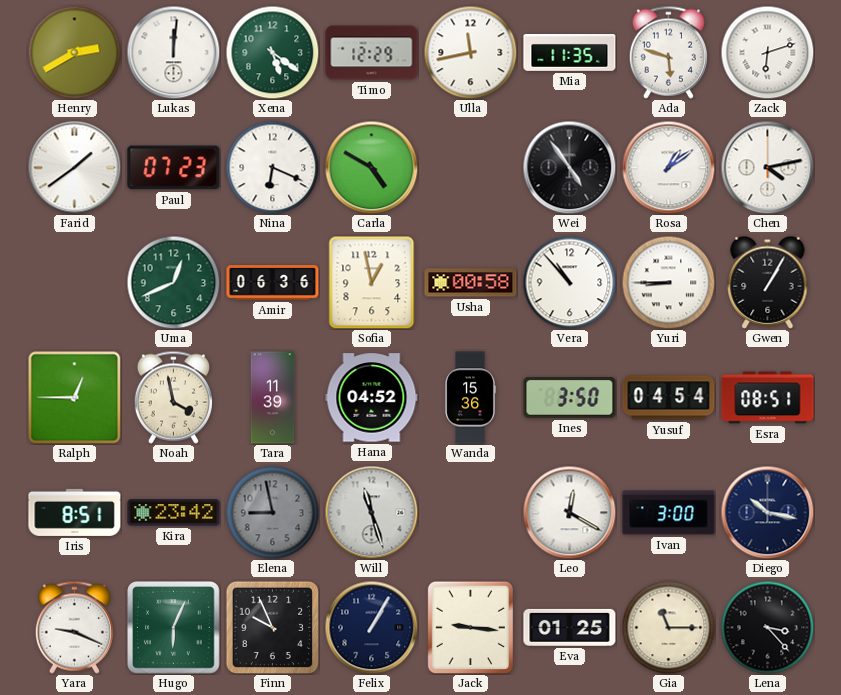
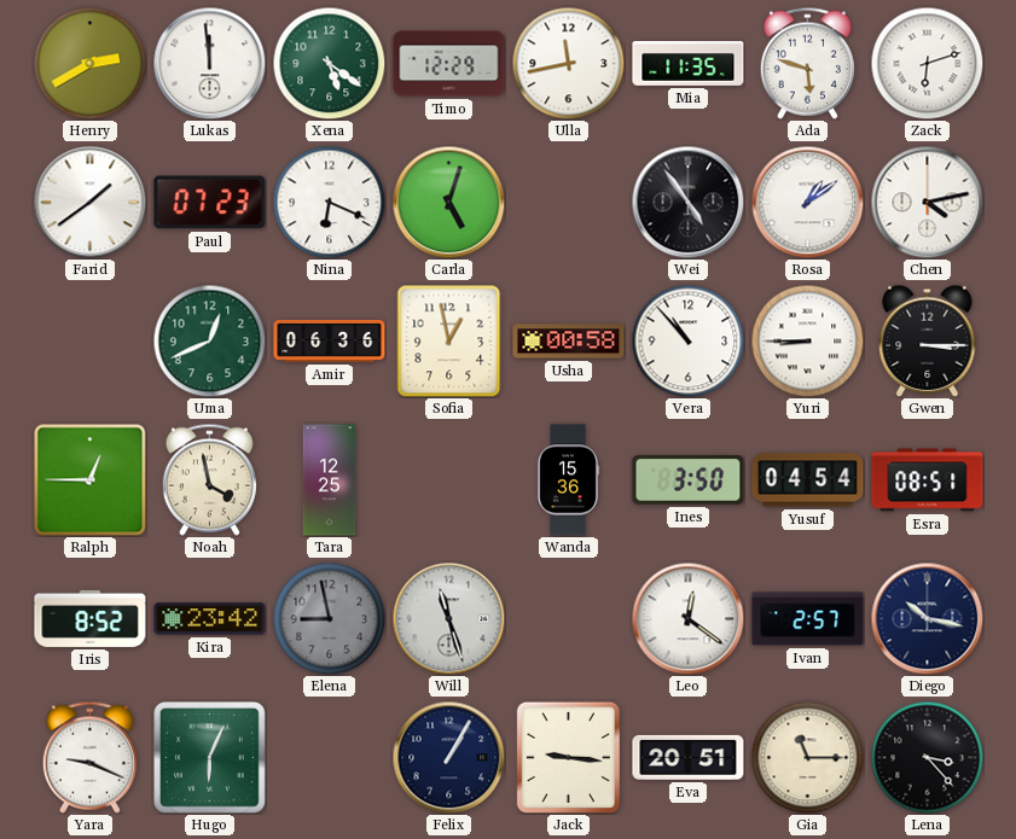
Lukas: 12:01 -> 11:59 (209, 63)
Carla: 4:50 -> 5:03 (448, 202)
Gwen: 1:05 -> 3:15 (928, 340)
Tara: 11:39 -> 12:25 (330, 480)
Hana: 04:52 -> none (372, 398)
Iris: 8:51 -> 8:52 (91, 618)
Leo: 12:20 -> 12:21 (687, 618)
Ivan: 3:00 -> 2:57 (808, 619)
Finn: 9:56 -> none (272, 627)
Eva: 01:25 -> 20:51 (689, 757)
